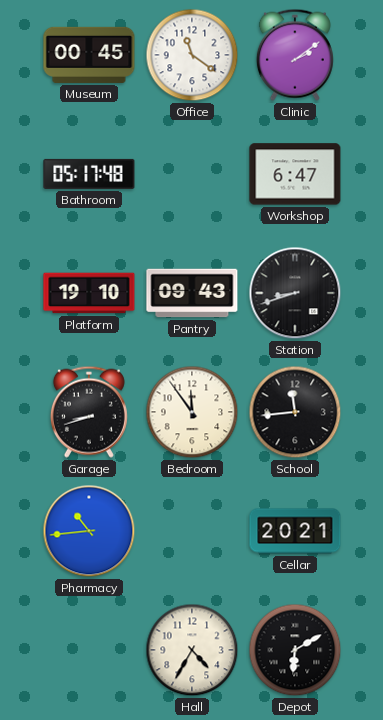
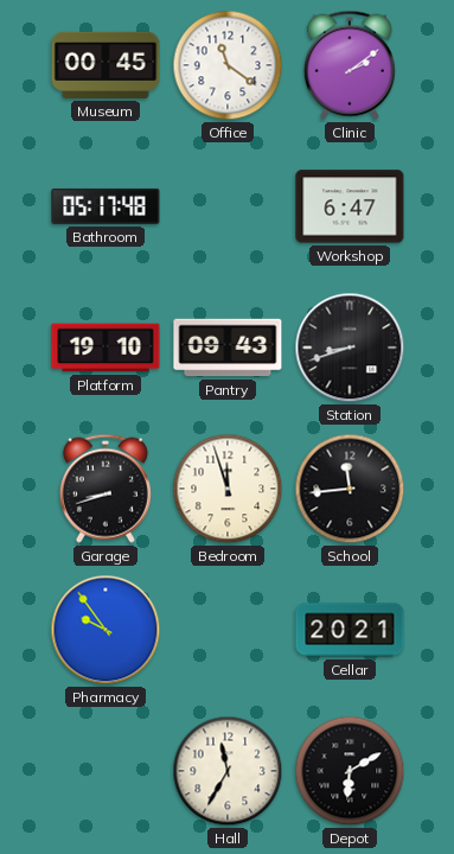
Bedroom: 11:54 -> 11:57 (228, 489)
Pharmacy: 10:44 -> 9:54 (105, 630)
Hall: 4:35 -> 11:35 (228, 771)
